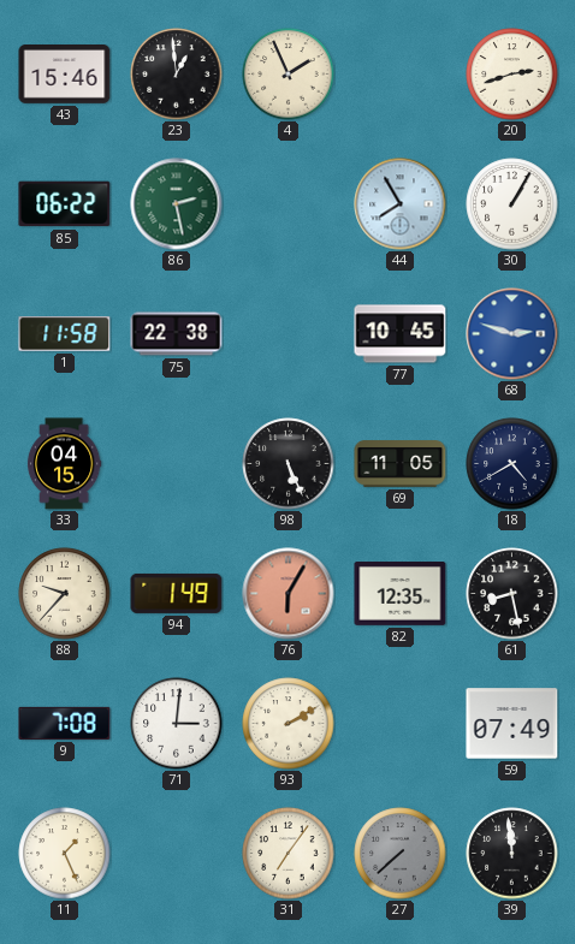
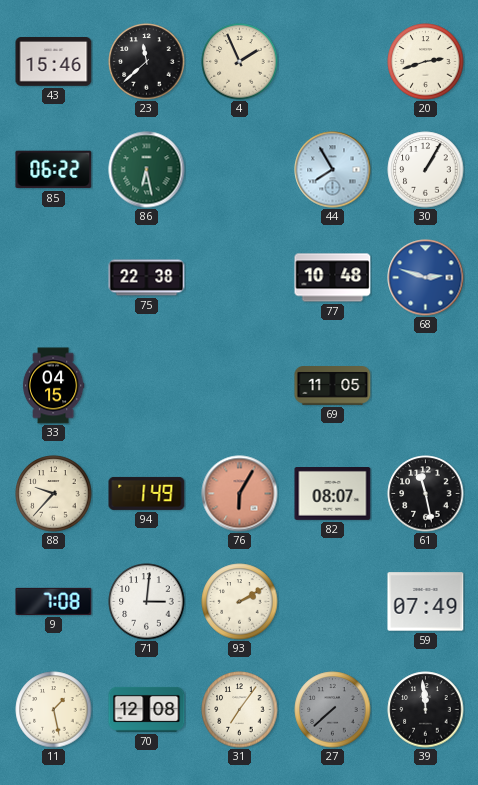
23: 12:59 -> 11:38 (147, 62)
86: 2:28 -> 6:28 (147, 170)
1: 11:58 -> none (65, 334)
77: 10:45 -> 10:48 (333, 278)
98: 5:26 -> none (289, 464)
18: 4:40 -> none (512, 464)
82: 12:35 -> 08:07 (333, 494)
61: 8:28 -> 11:28 (426, 494)
11: 1:26 -> 1:28 (54, 710)
70: none -> 12:08 (147, 709)
